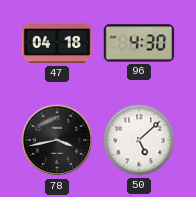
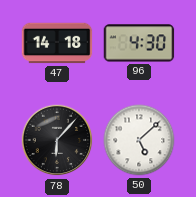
47: 04:18 -> 14:18 (57, 43)
78: 3:43 -> 6:07 (57, 140)
